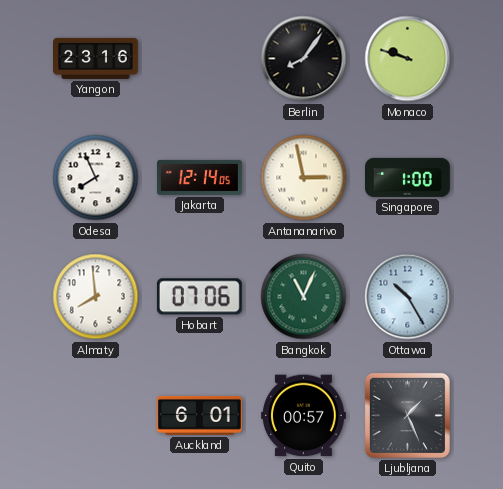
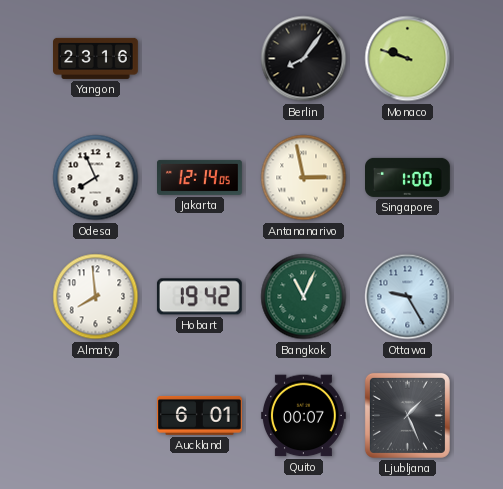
Hobart: 07:06 -> 19:42 (199, 297)
Ottawa: 10:25 -> 9:25 (408, 297)
Quito: 00:57 -> 00:07 (303, 416)
